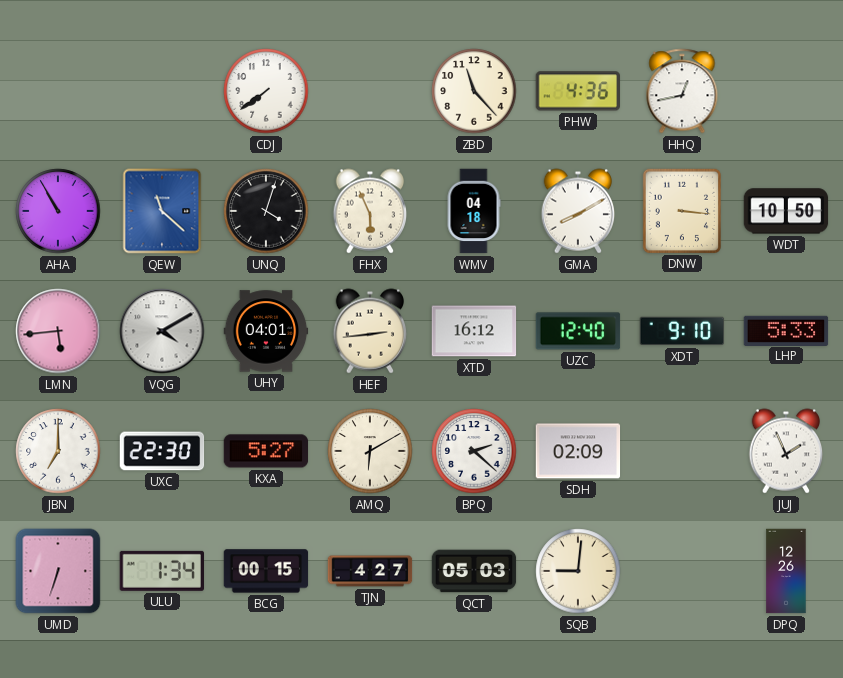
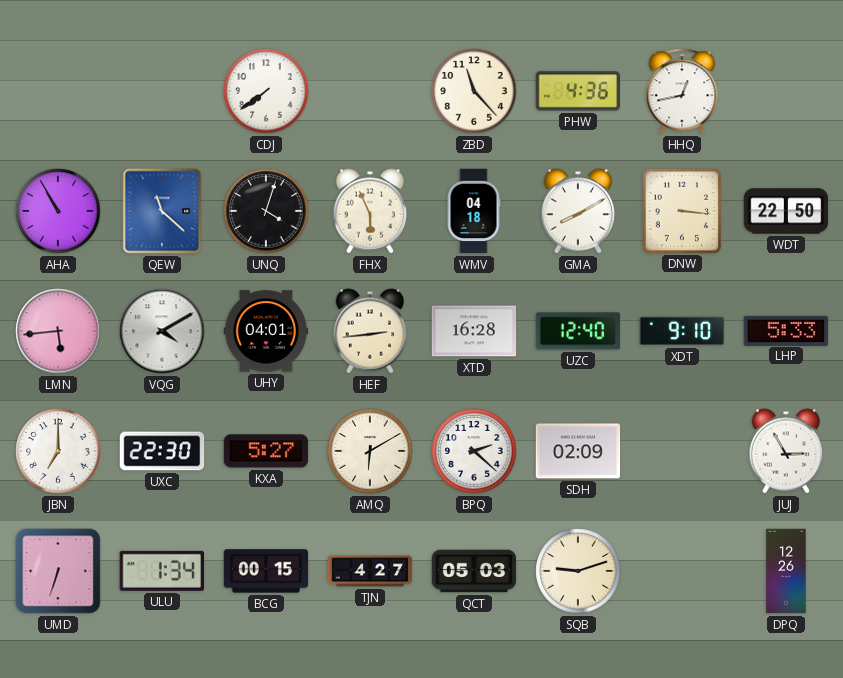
WDT: 10:50 -> 22:50 (786, 211)
XTD: 16:12 -> 16:28 (474, 331)
JUJ: 1:56 -> 2:55 (786, 451)
SQB: 9:01 -> 9:12 (578, 571)
